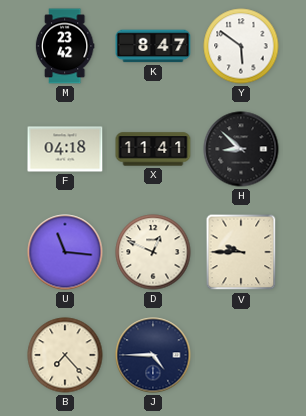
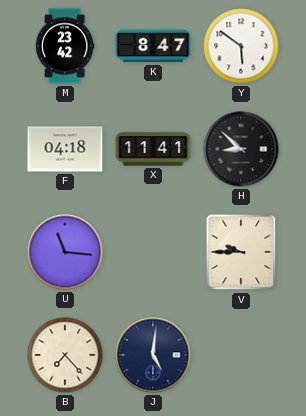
D: 12:49 -> none (153, 252)
J: 4:45 -> 5:01 (153, 355)
